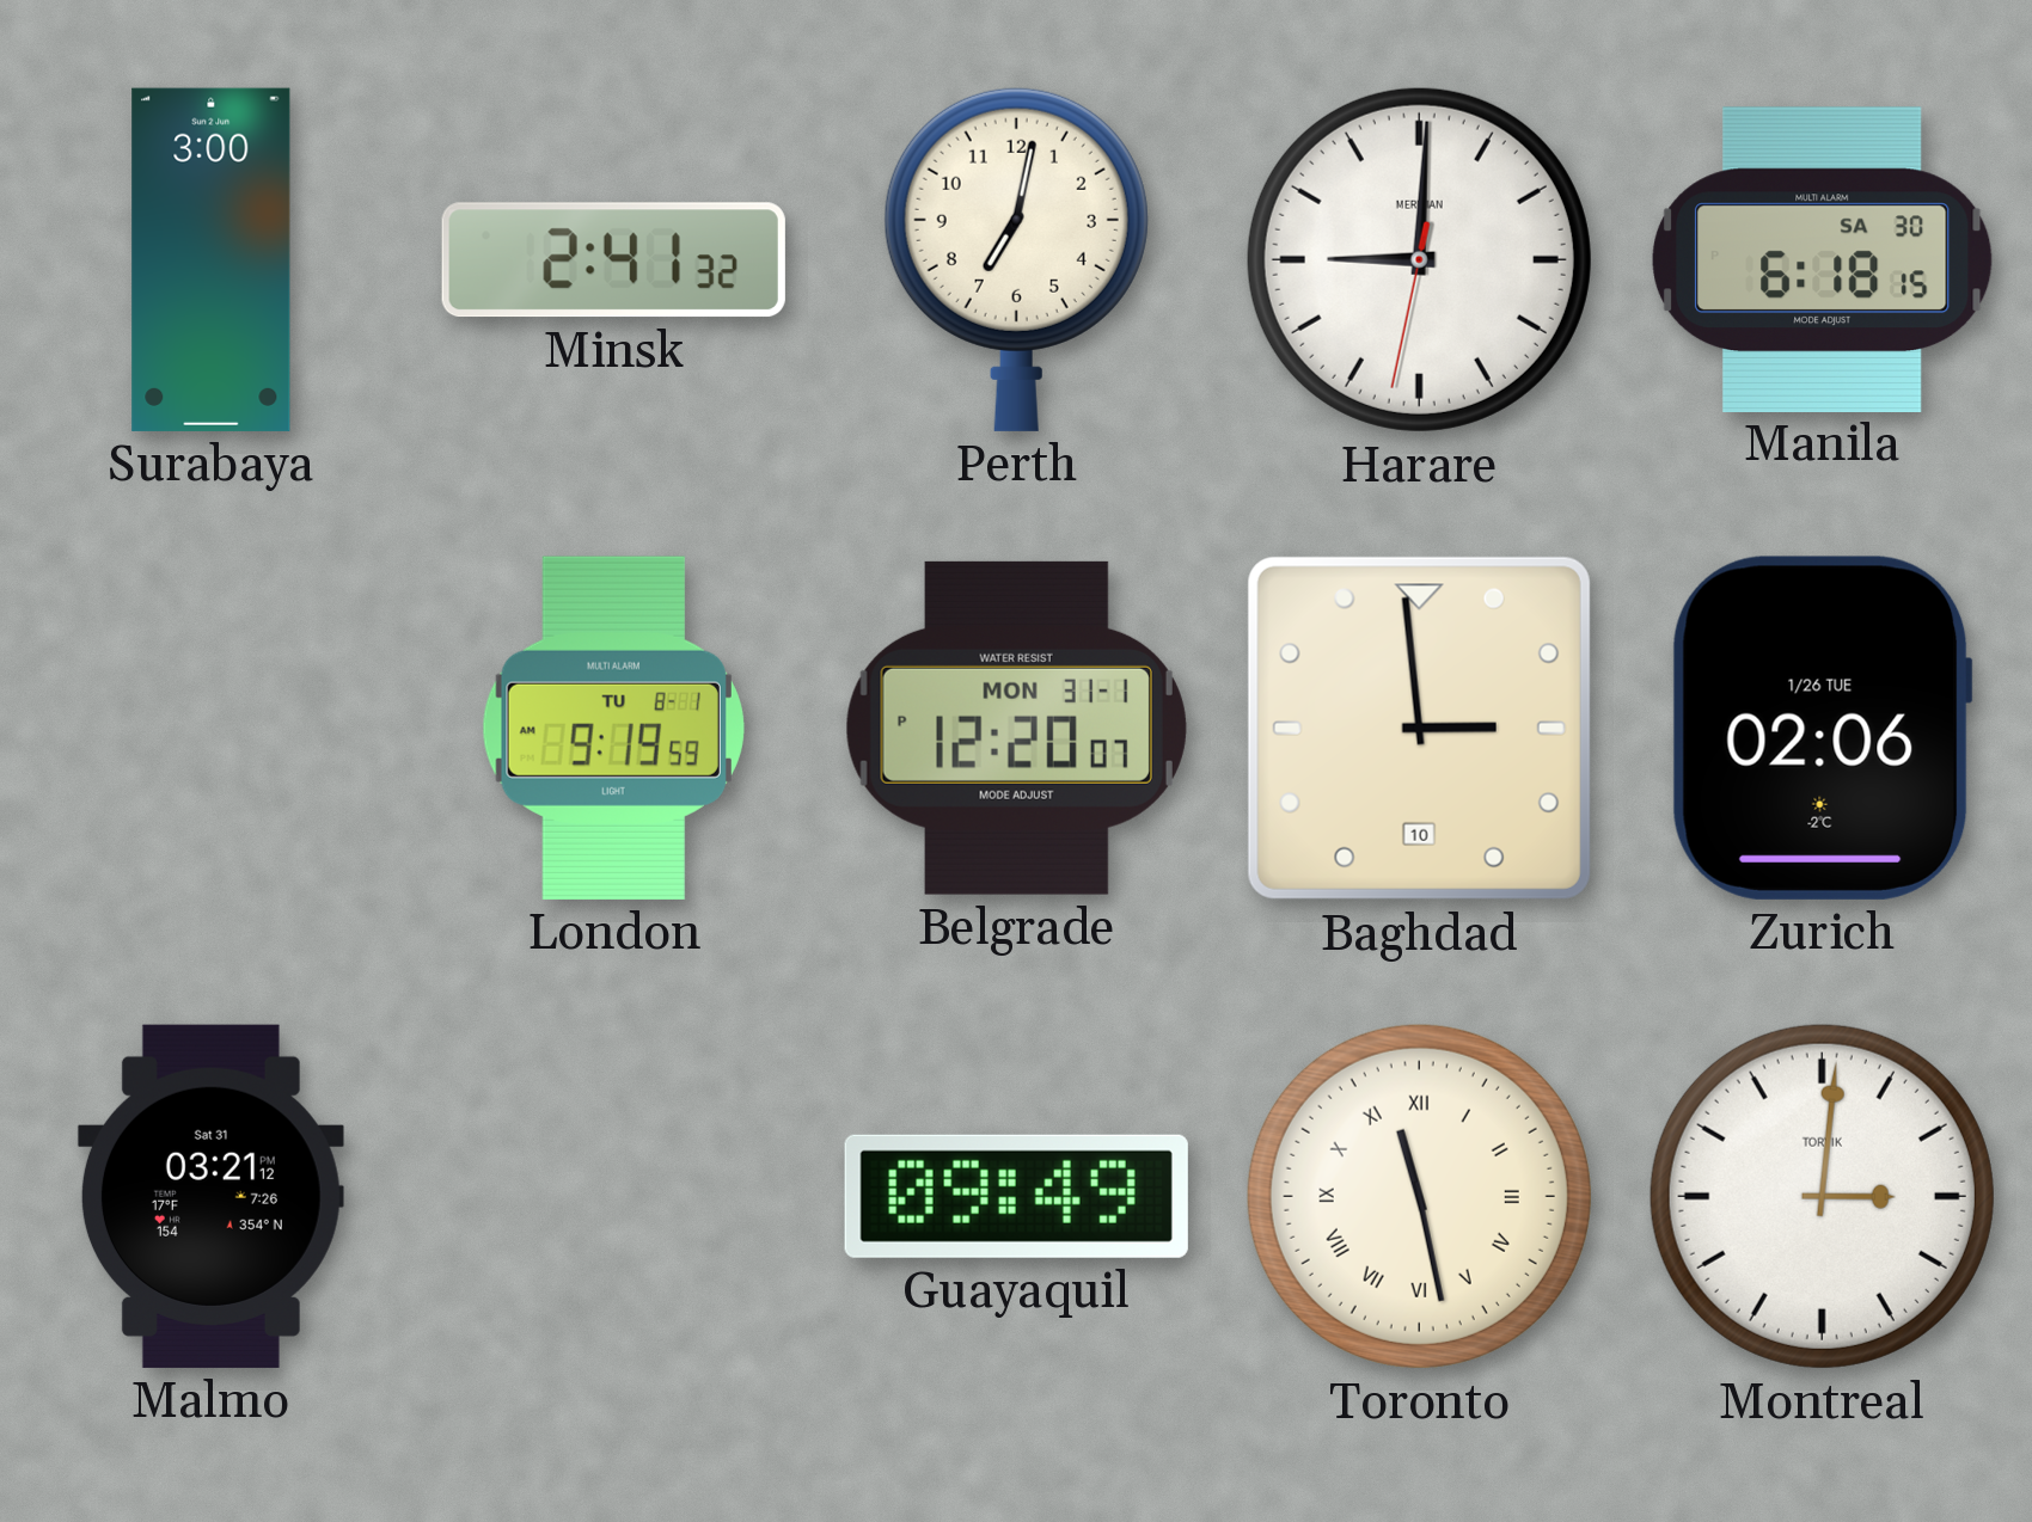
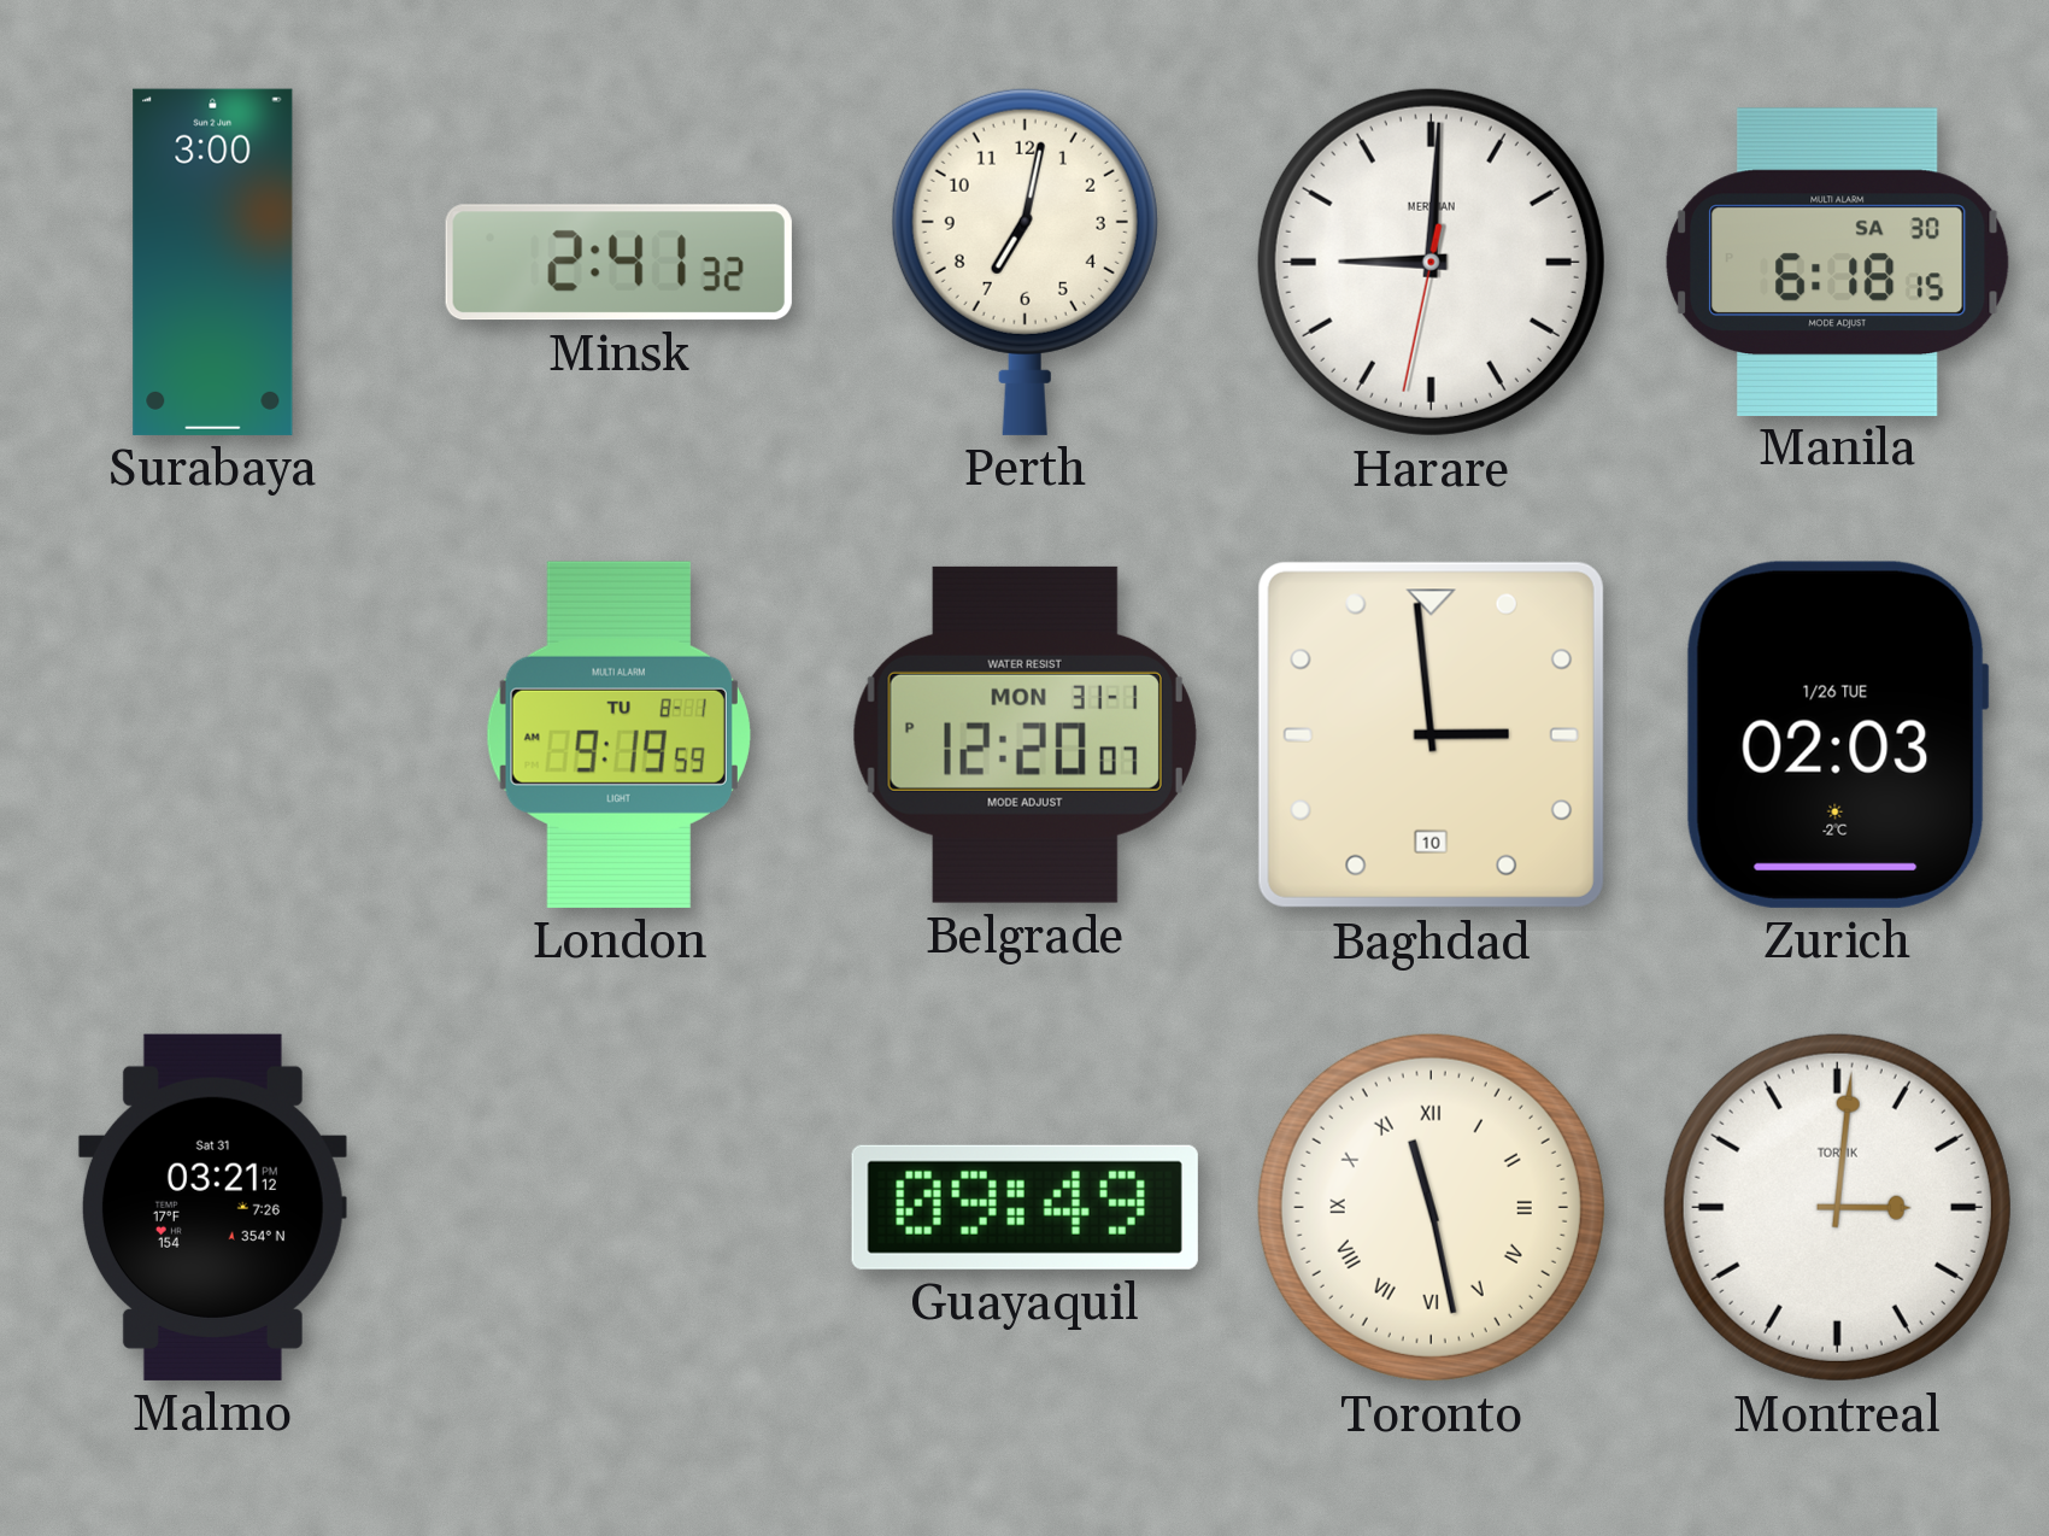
Zurich: 02:06 -> 02:03 (1837, 734)
